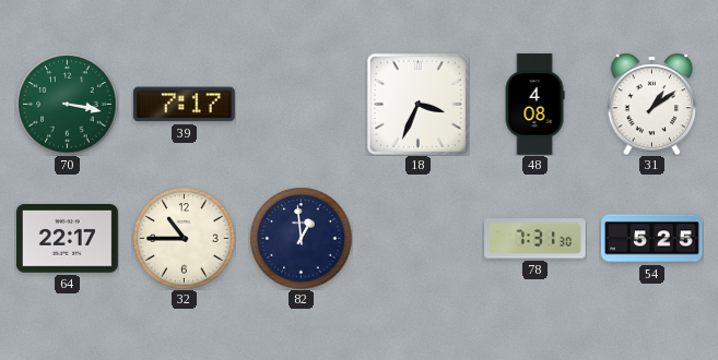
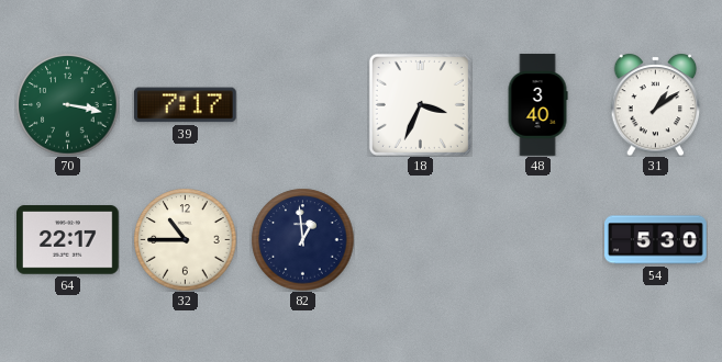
48: 4:08 -> 3:40 (537, 105)
78: 7:31 -> none (535, 239)
54: 5:25 -> 5:30 (656, 240)
